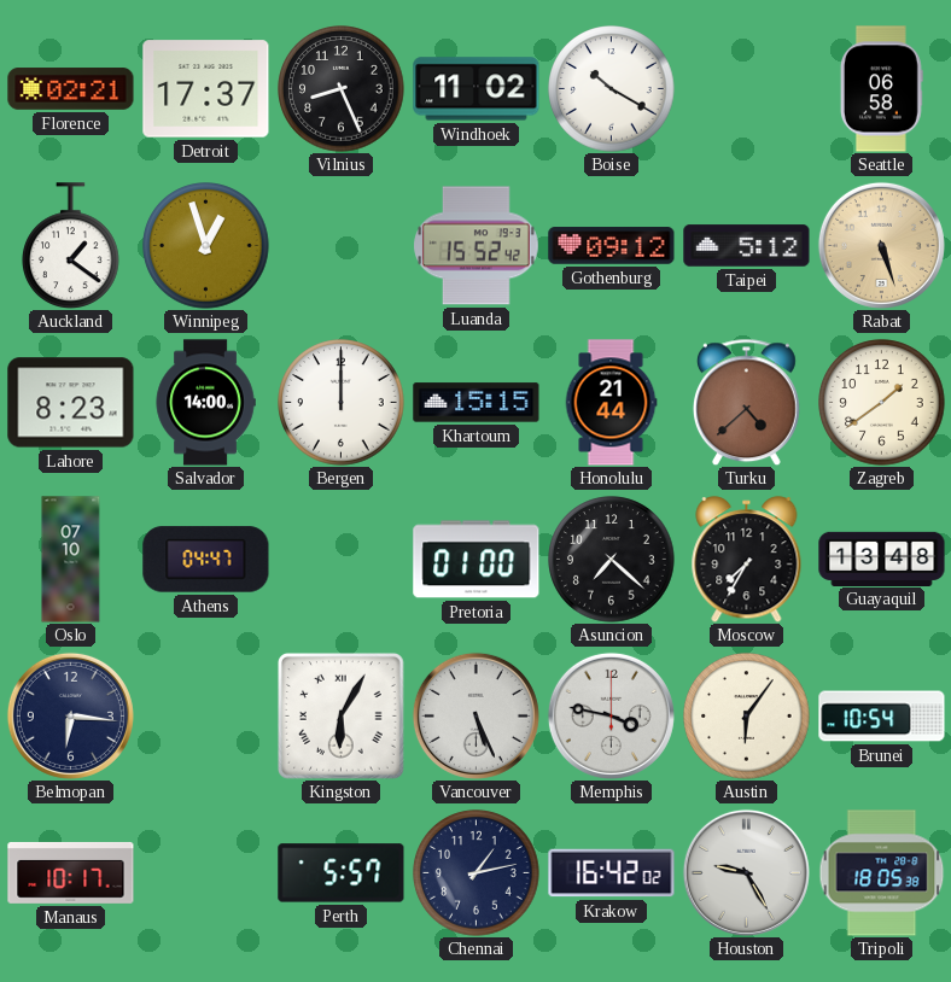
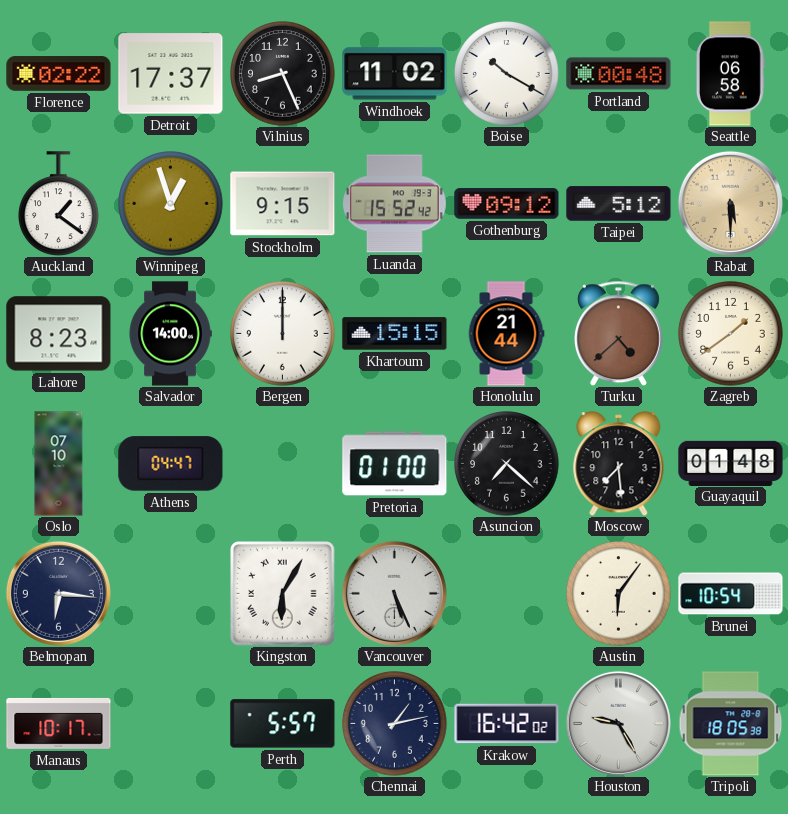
Florence: 02:21 -> 02:22 (59, 74)
Portland: none -> 00:48 (619, 74)
Stockholm: none -> 9:15 (283, 204)
Rabat: 5:27 -> 5:30 (730, 203)
Moscow: 7:35 -> 7:29 (619, 464)
Guayaquil: 13:48 -> 01:48 (731, 463)
Memphis: 3:47 -> none (611, 715)
